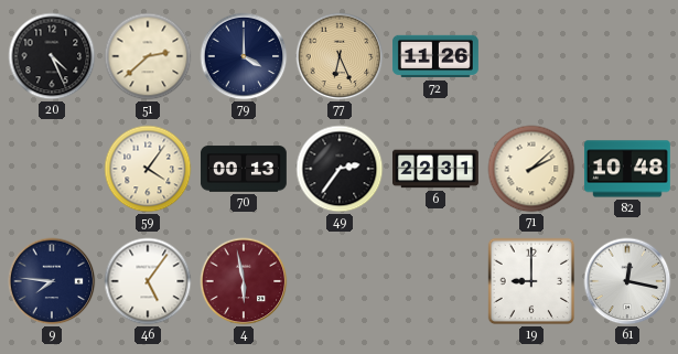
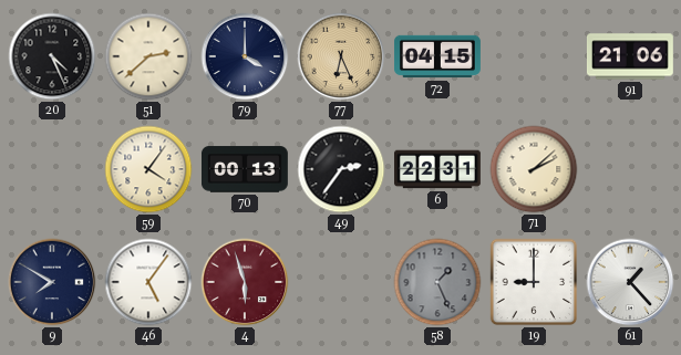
72: 11:26 -> 04:15 (438, 56)
91: none -> 21:06 (630, 56)
82: 10:48 -> none (627, 169)
9: 7:46 -> 7:50 (52, 282)
4: 5:58 -> 5:57 (245, 282)
58: none -> 1:26 (437, 282)
61: 12:17 -> 1:23 (630, 282)
